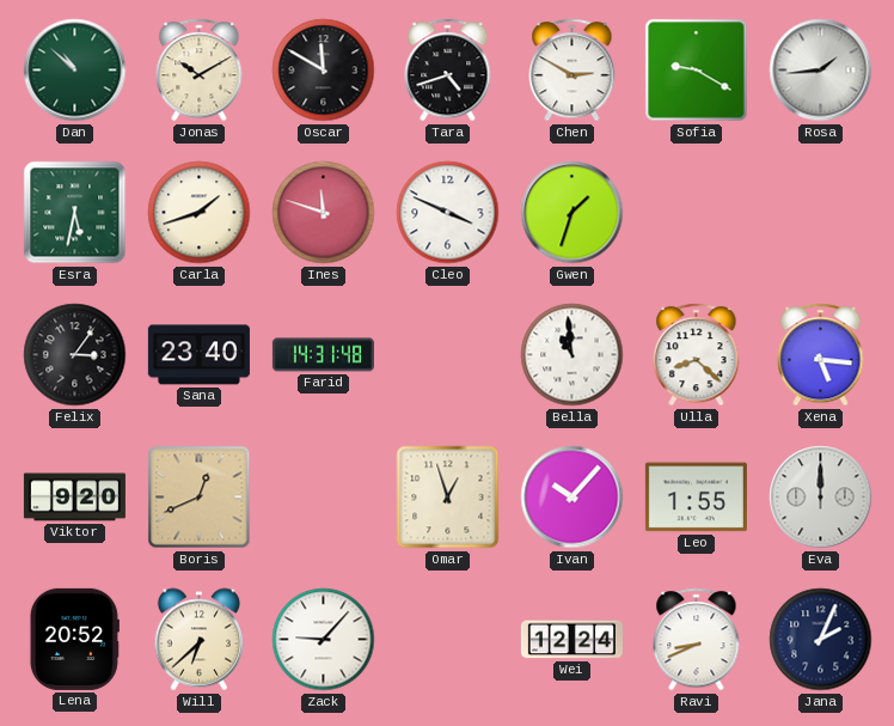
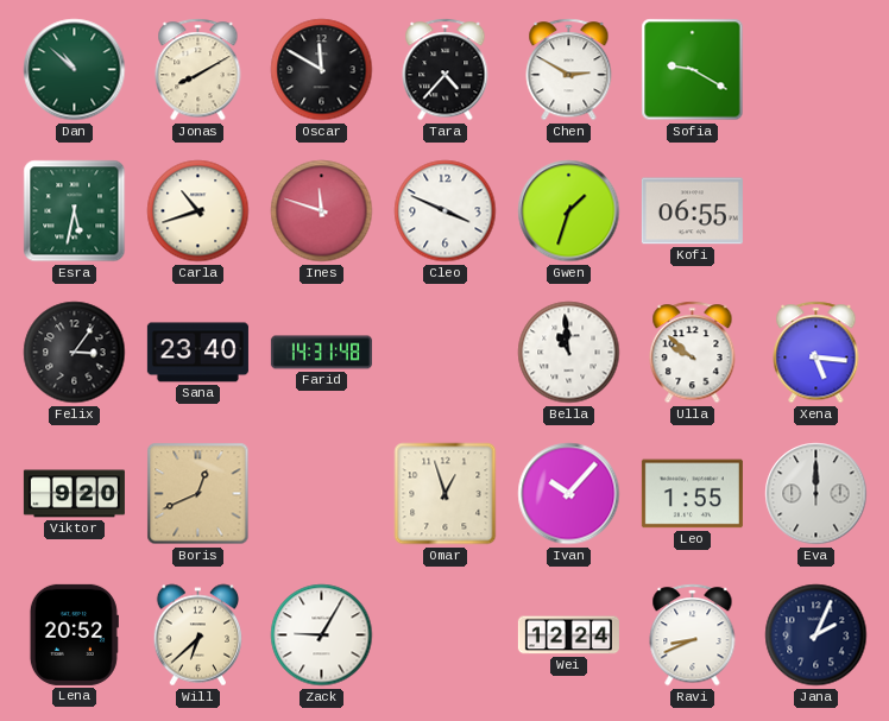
Jonas: 10:10 -> 8:10 (198, 70)
Tara: 4:42 -> 4:37 (446, 70)
Rosa: 1:44 -> none (821, 71)
Carla: 1:42 -> 10:42 (198, 211)
Kofi: none -> 06:55 (692, 211)
Ulla: 8:22 -> 9:52 (693, 353)
Zack: 9:07 -> 9:05 (322, 635)
